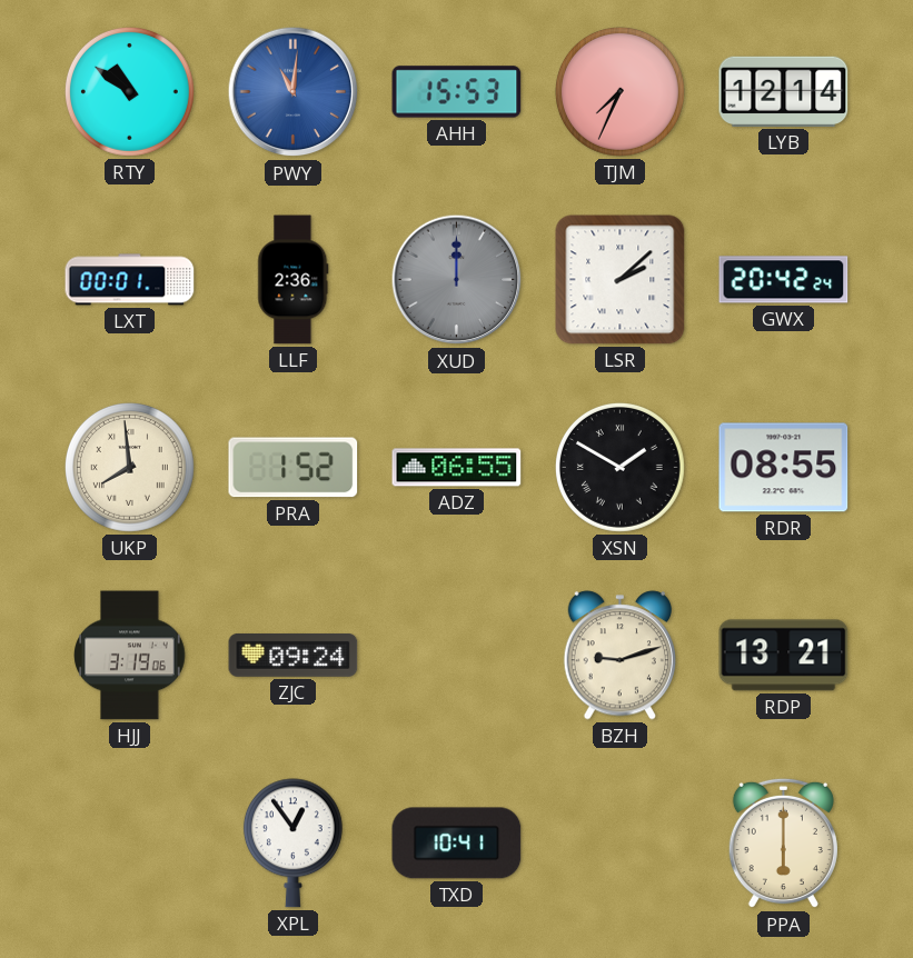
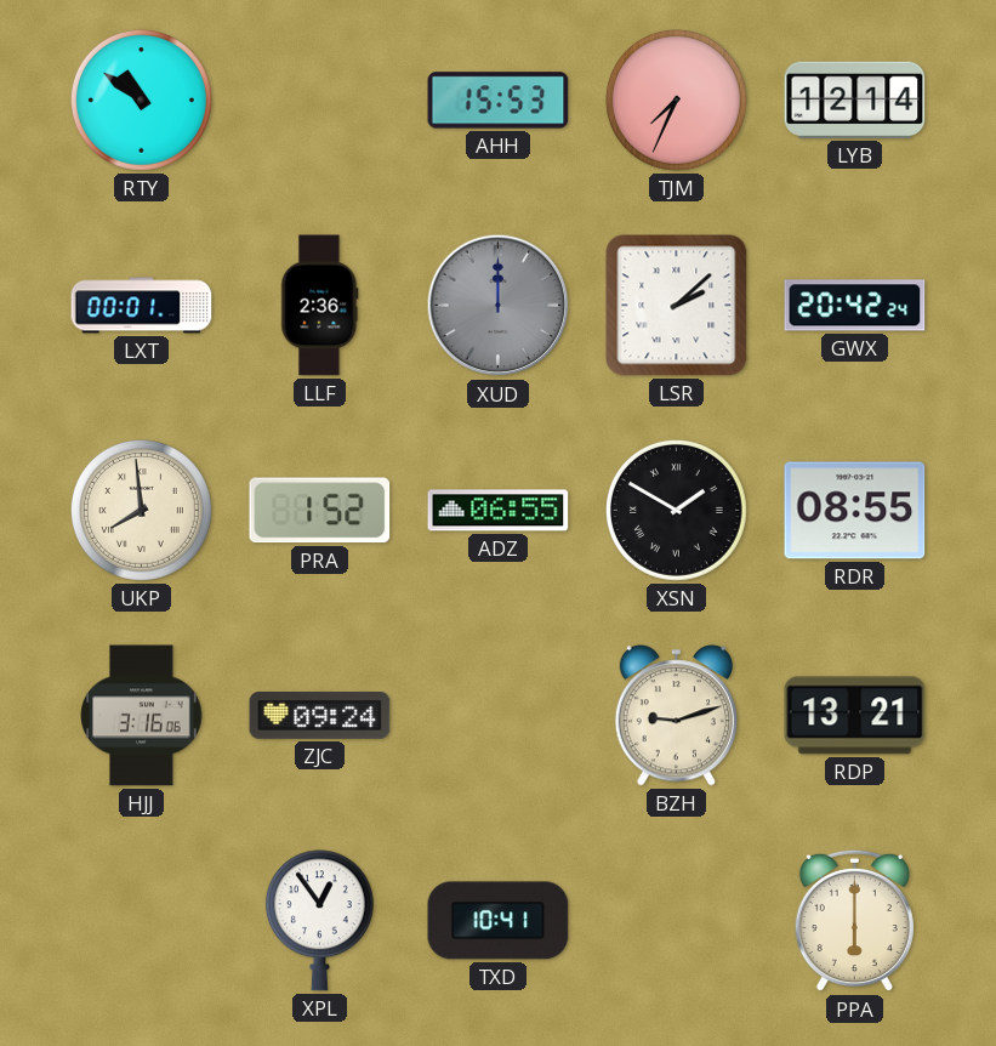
PWY: 11:01 -> none (294, 92)
HJJ: 3:19 -> 3:16 (142, 716)
